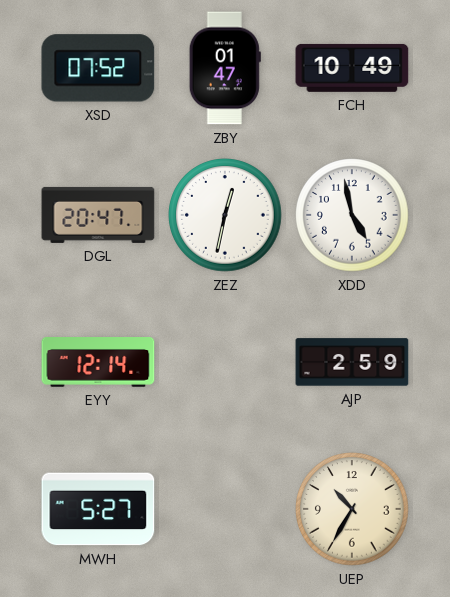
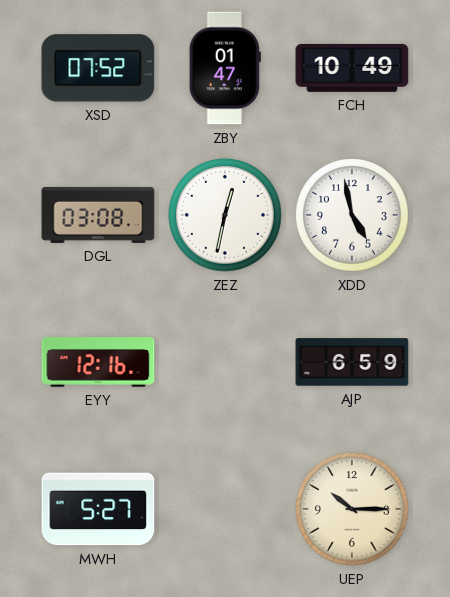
DGL: 20:47 -> 03:08 (98, 215)
EYY: 12:14 -> 12:16 (98, 363)
AJP: 2:59 -> 6:59 (352, 362)
UEP: 10:35 -> 10:15 (352, 509)
